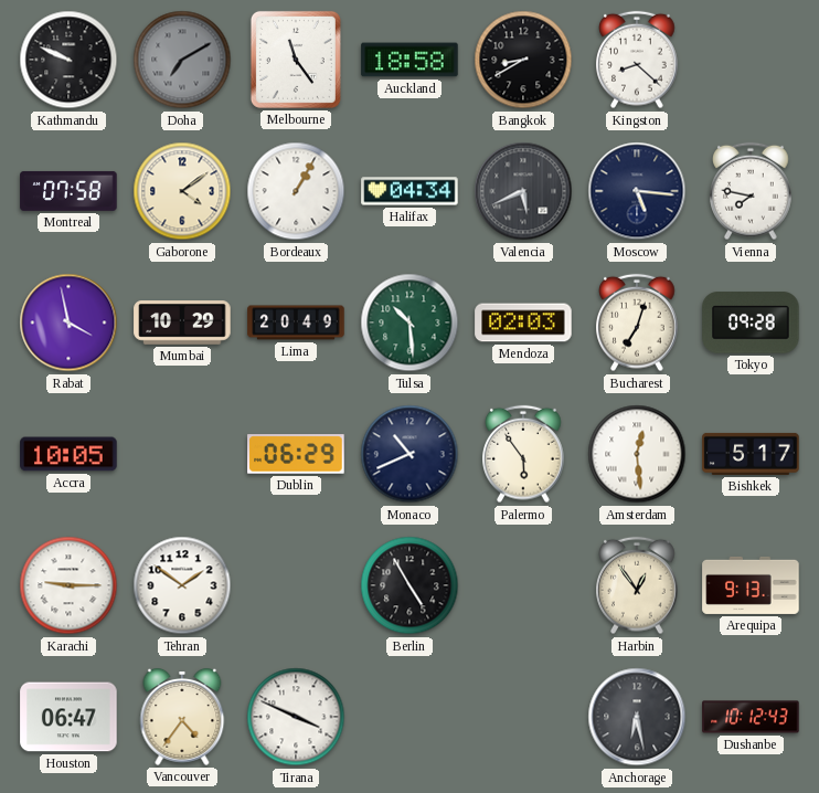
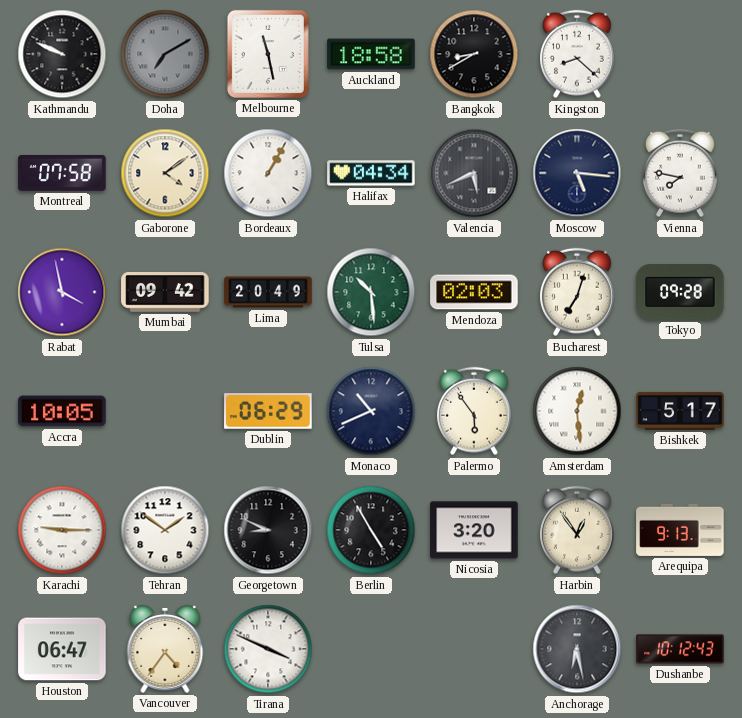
Melbourne: 11:24 -> 11:28 (268, 54)
Mumbai: 10:29 -> 09:42 (165, 293)
Georgetown: none -> 8:49 (268, 530)
Nicosia: none -> 3:20 (474, 530)
